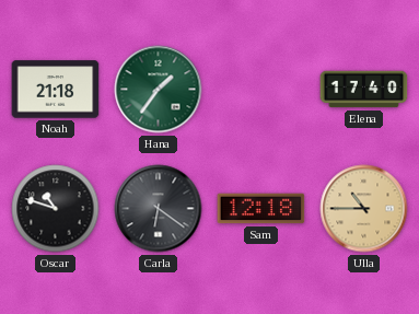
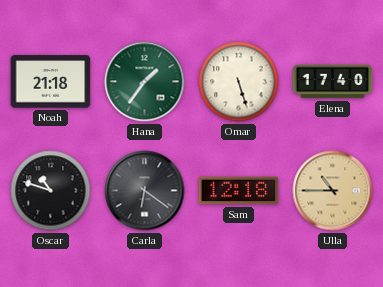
Omar: none -> 5:27 (239, 82)
